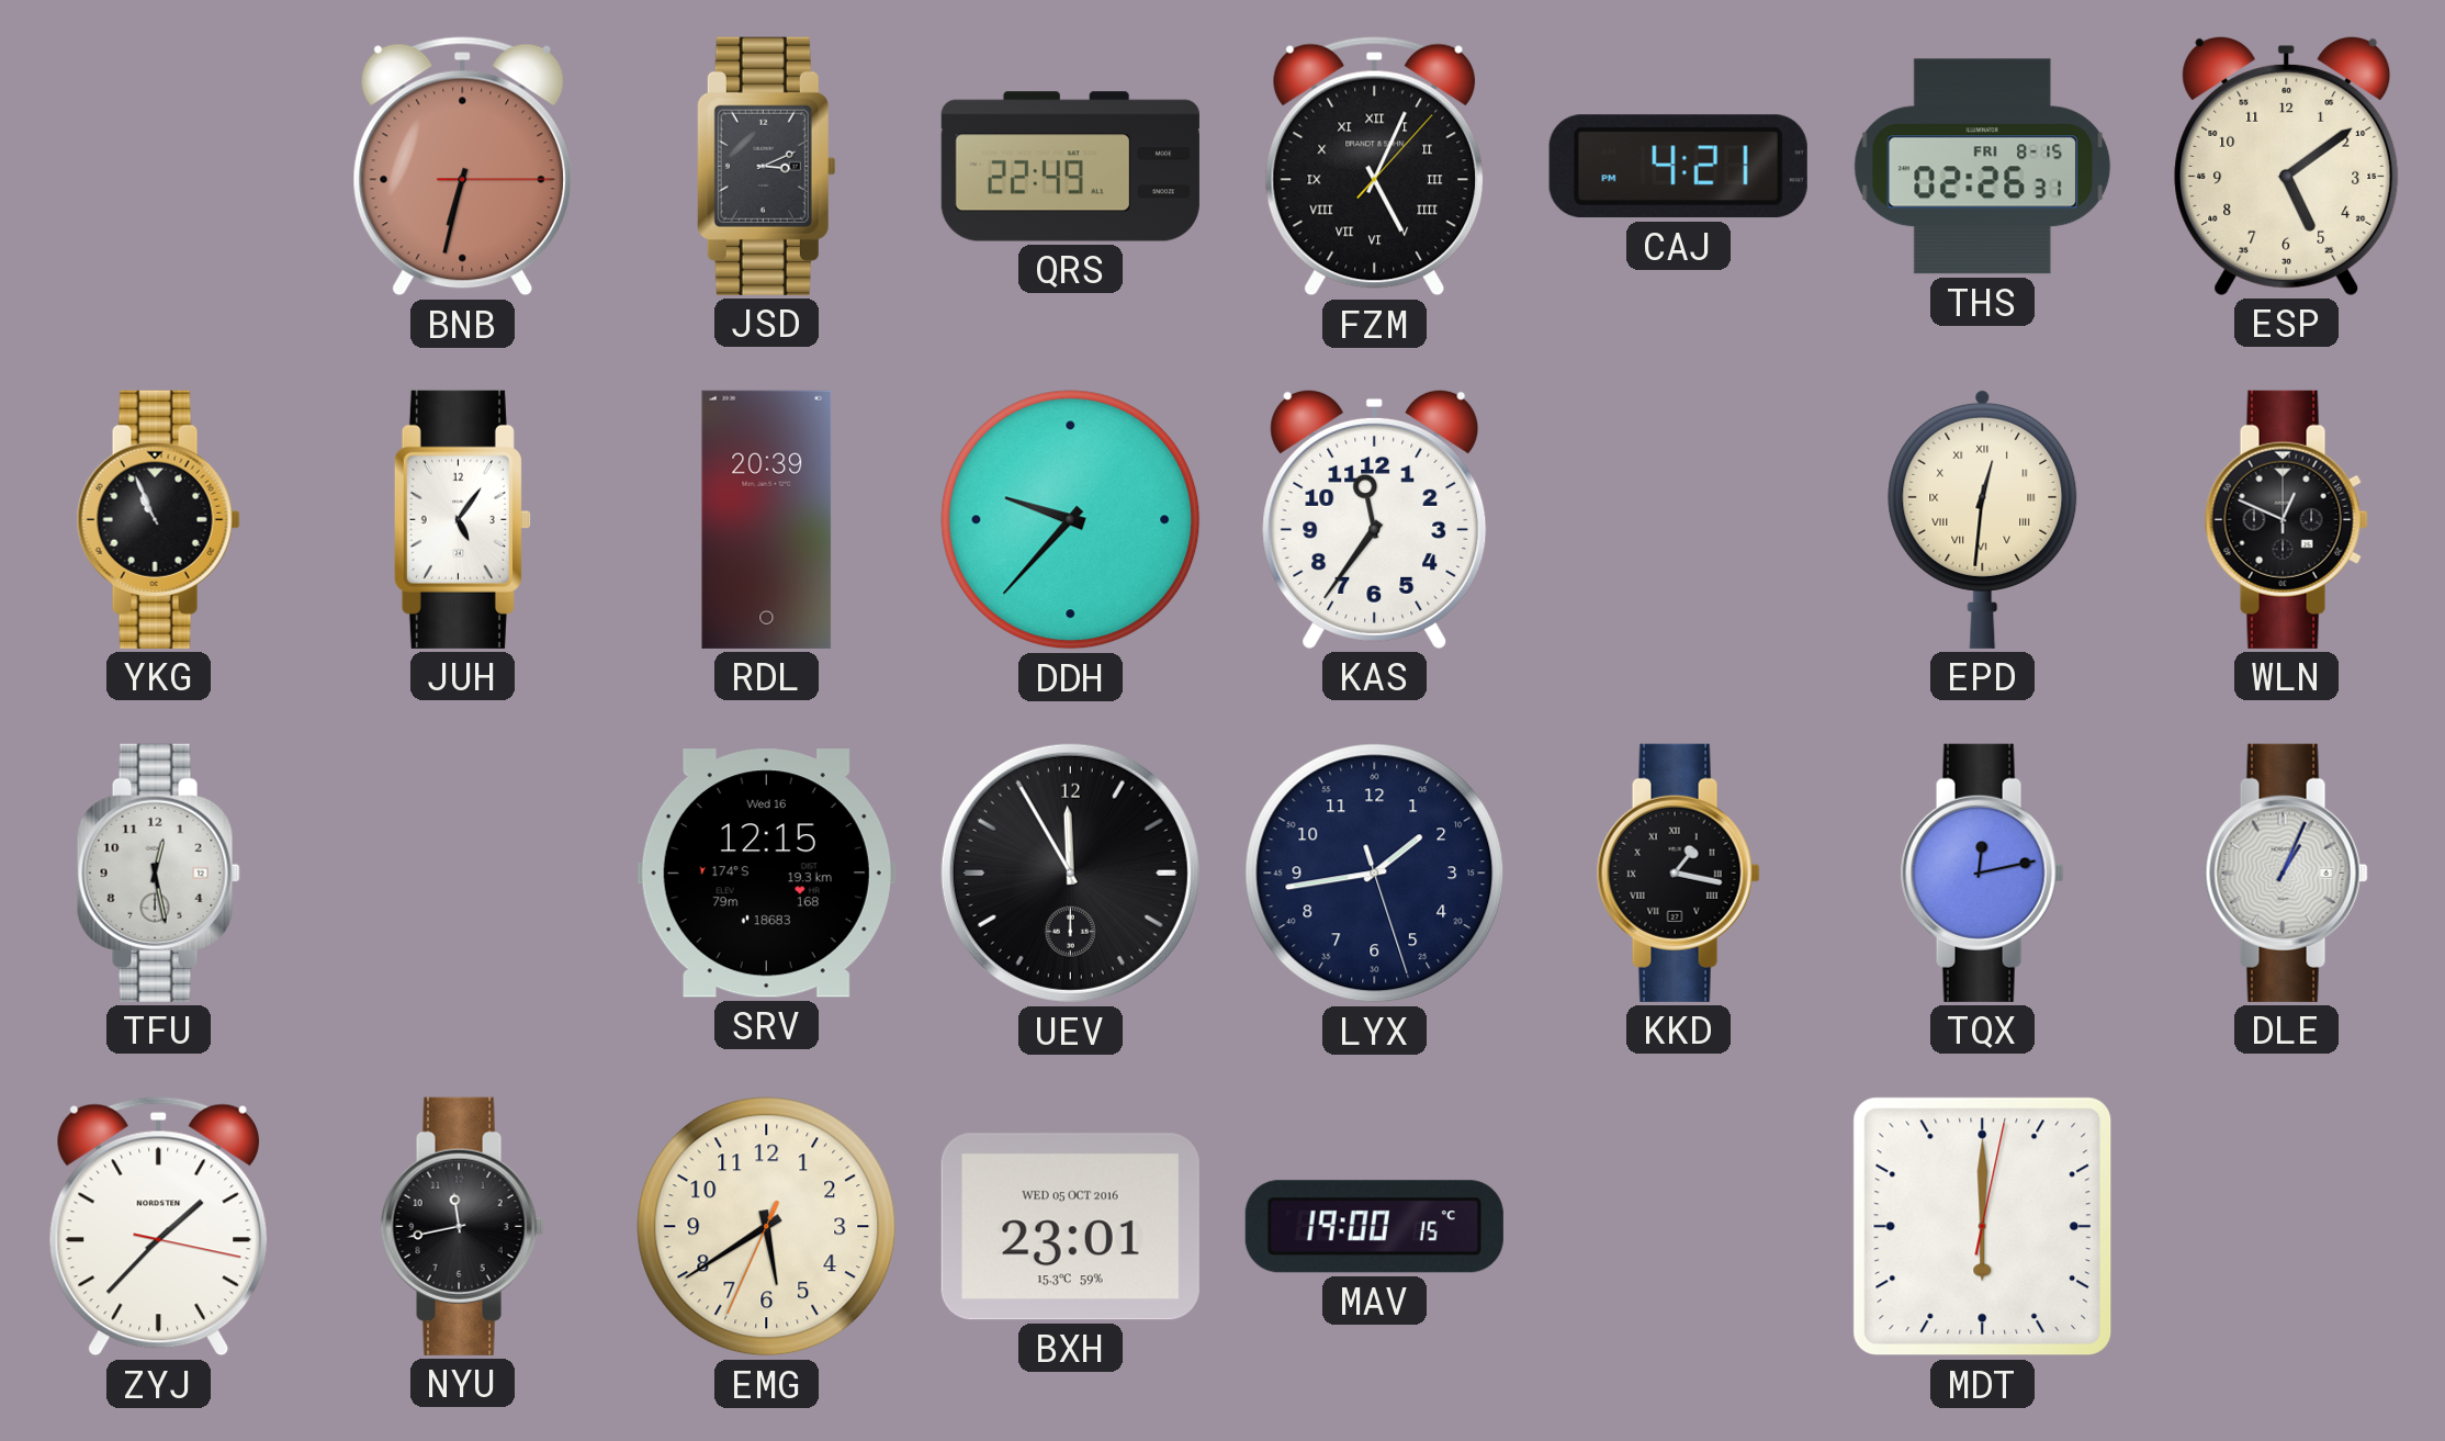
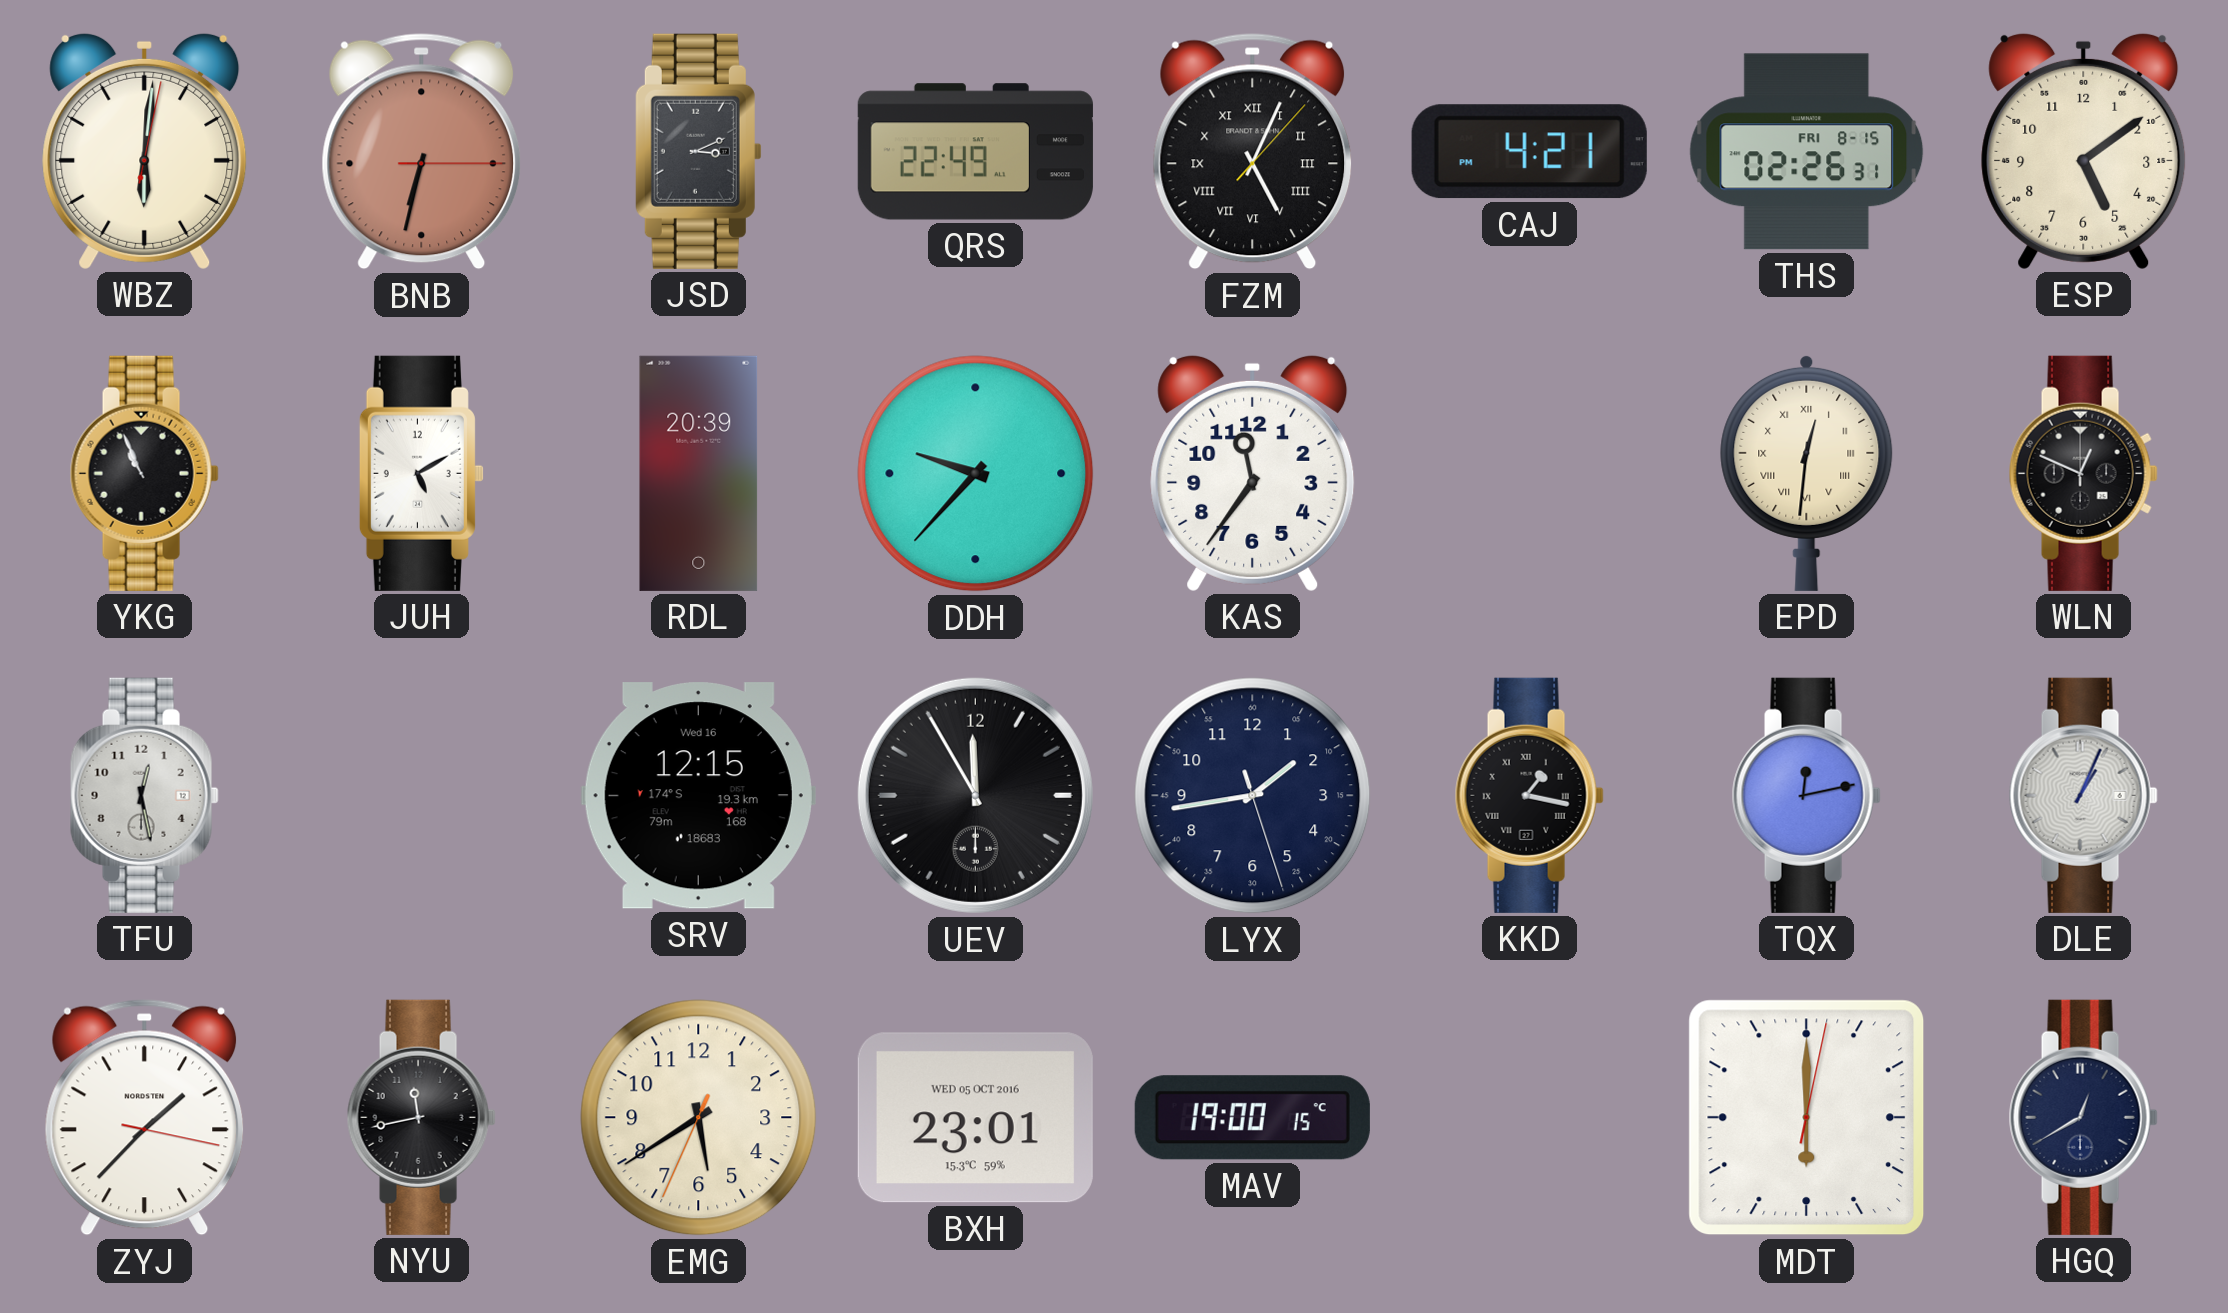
WBZ: none -> 6:01 (145, 151)
JUH: 5:06 -> 5:10 (421, 473)
HGQ: none -> 12:40 (2083, 1117)
